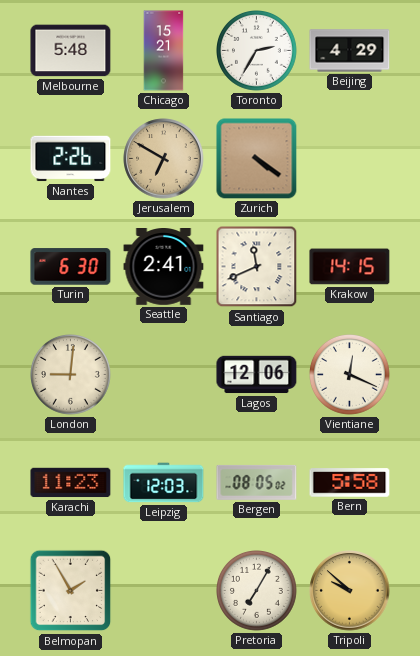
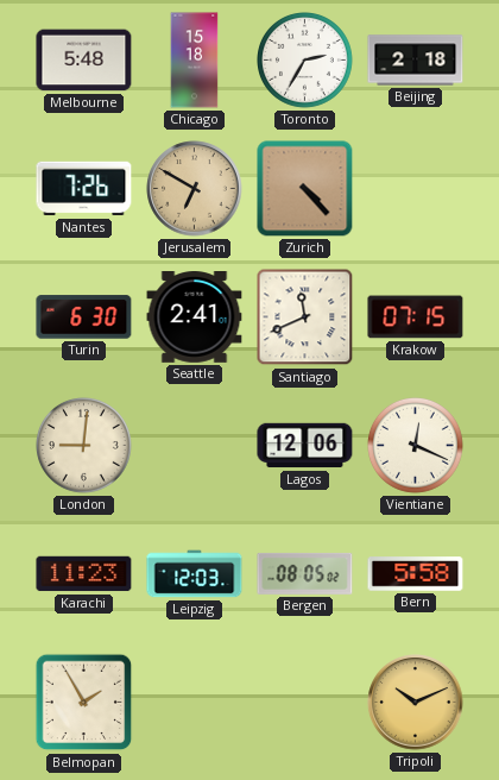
Chicago: 15:21 -> 15:18 (195, 61)
Beijing: 4:29 -> 2:18 (416, 61)
Nantes: 2:26 -> 7:26 (84, 189)
Zurich: 4:21 -> 4:23 (305, 189)
Krakow: 14:15 -> 07:15 (416, 317)
Pretoria: 7:05 -> none (257, 591)
Tripoli: 9:52 -> 10:11 (416, 703)
